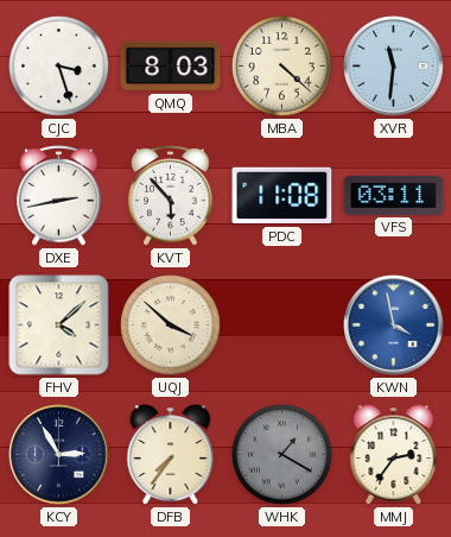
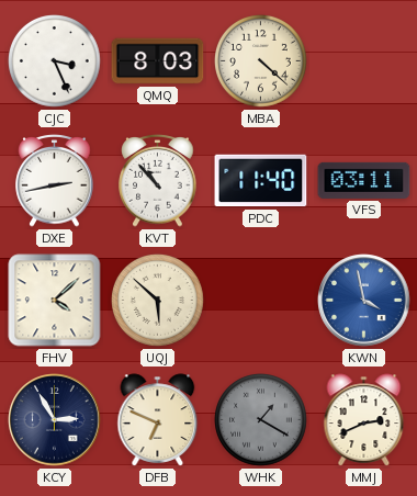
CJC: 3:27 -> 3:26 (55, 61)
XVR: 11:31 -> none (394, 67)
KVT: 5:53 -> 10:53 (158, 181)
PDC: 11:08 -> 11:40 (261, 181)
UQJ: 3:52 -> 5:52 (158, 301)
DFB: 7:36 -> 6:49 (158, 420)
MMJ: 2:36 -> 2:41 (364, 420)
